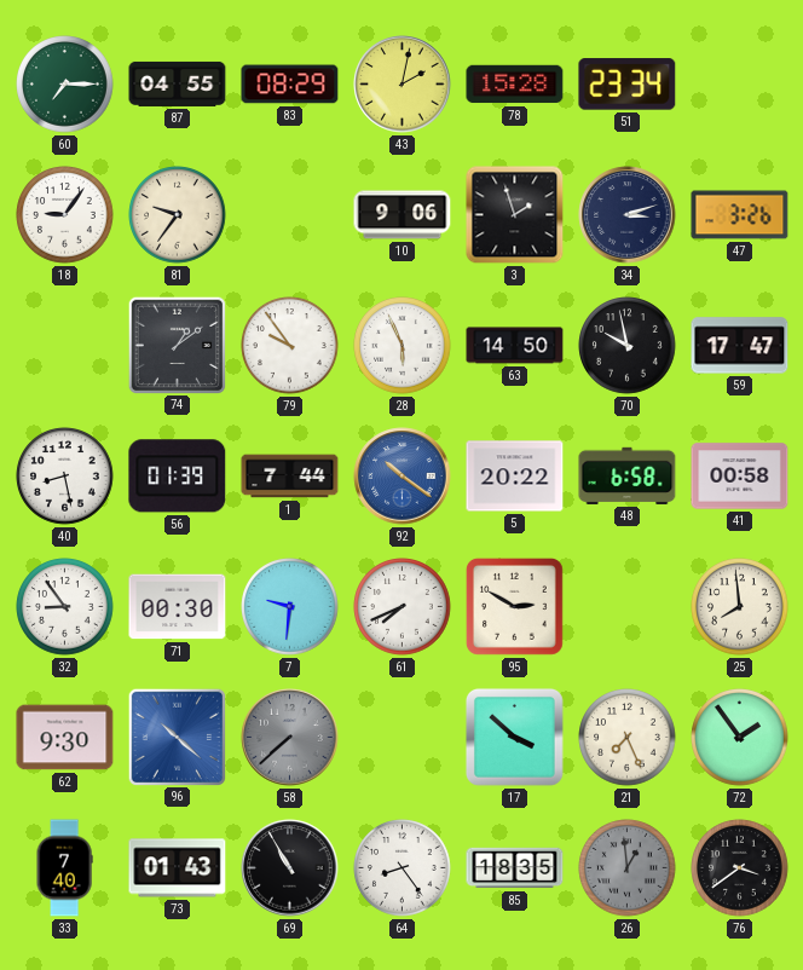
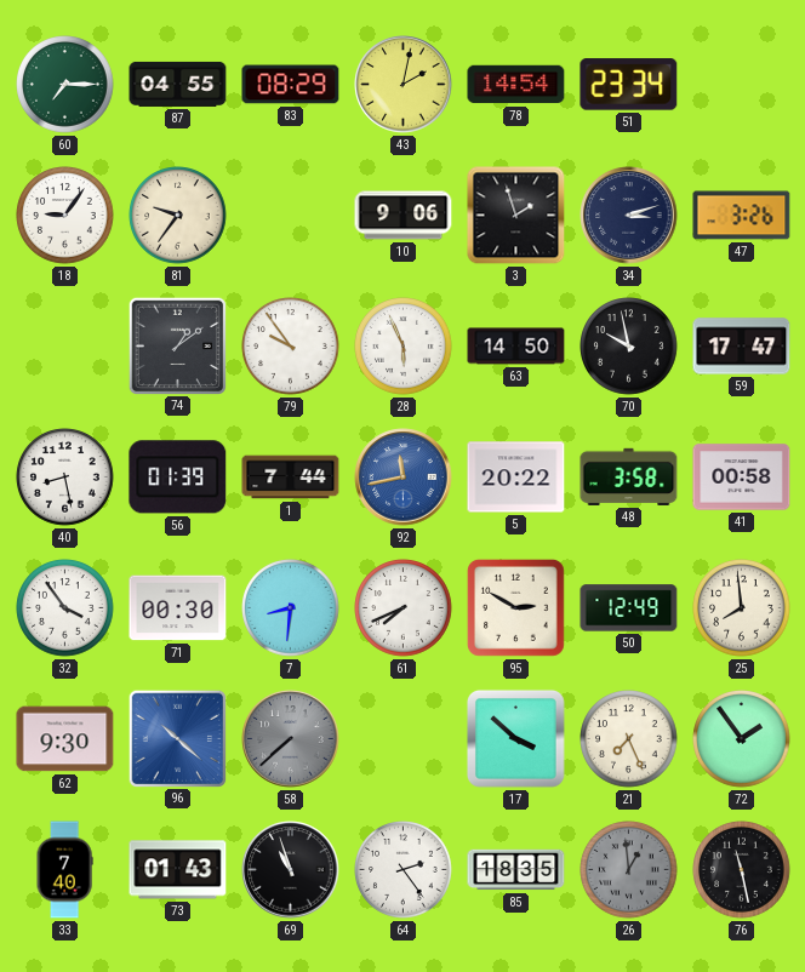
78: 15:28 -> 14:54 (516, 85)
92: 10:21 -> 11:43 (404, 478)
48: 6:58 -> 3:58 (629, 476)
32: 8:54 -> 3:54 (65, 608)
7: 9:31 -> 8:31 (291, 608)
50: none -> 12:49 (629, 608)
69: 10:55 -> 10:57 (291, 870)
64: 8:24 -> 2:24 (404, 870)
76: 3:39 -> 11:28 (742, 870)
